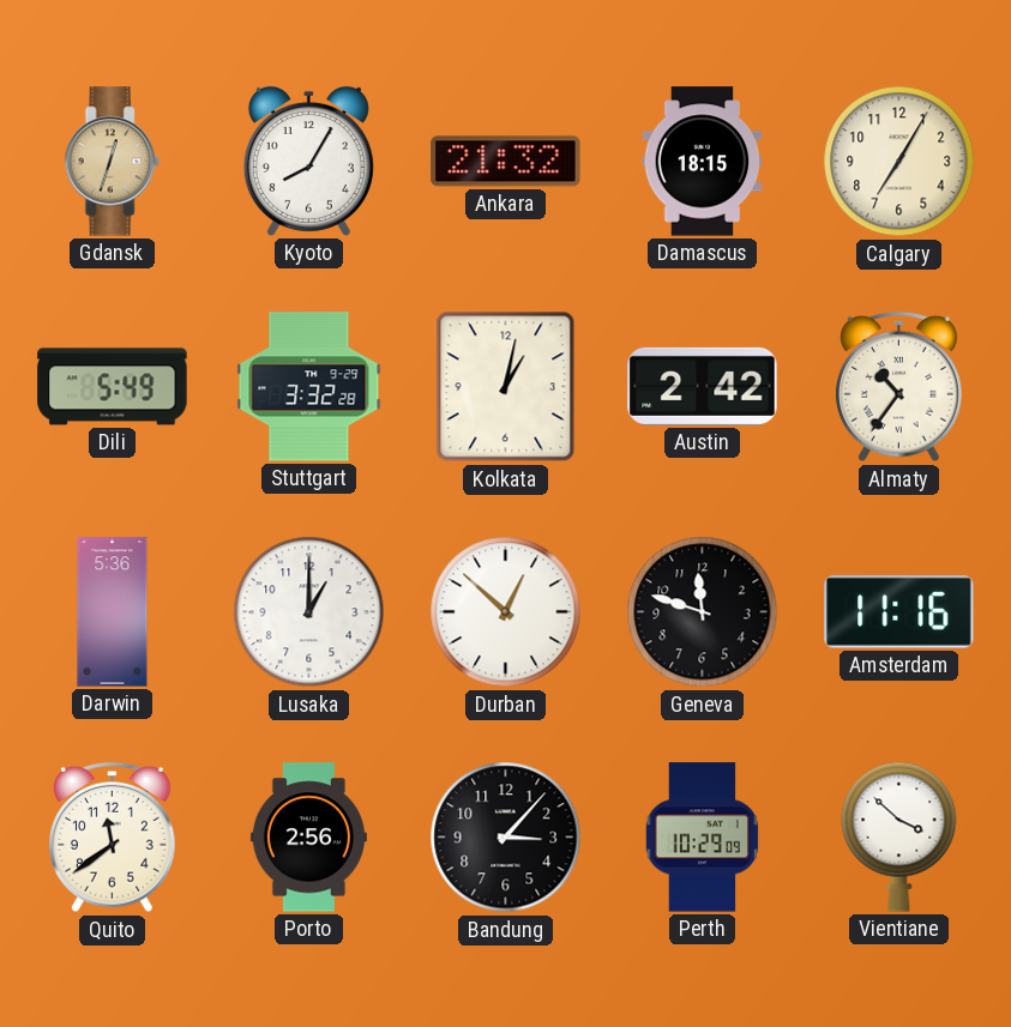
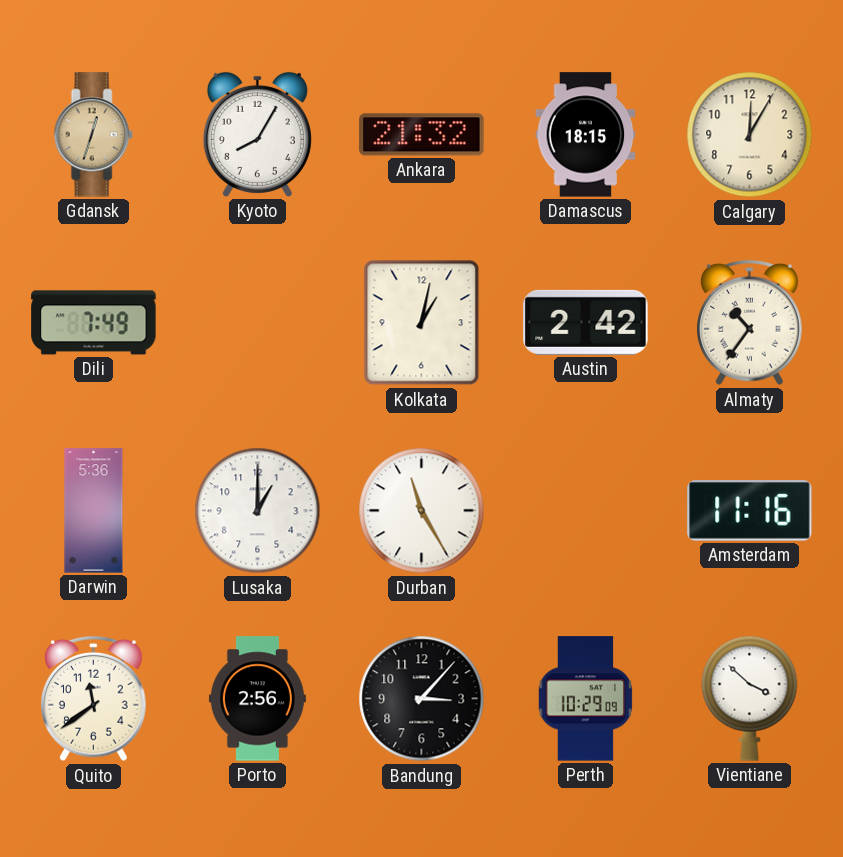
Calgary: 7:05 -> 12:05 (750, 135)
Dili: 5:49 -> 7:49 (94, 323)
Stuttgart: 3:32 -> none (309, 387)
Durban: 12:52 -> 11:25 (422, 511)
Geneva: 11:48 -> none (703, 612)
